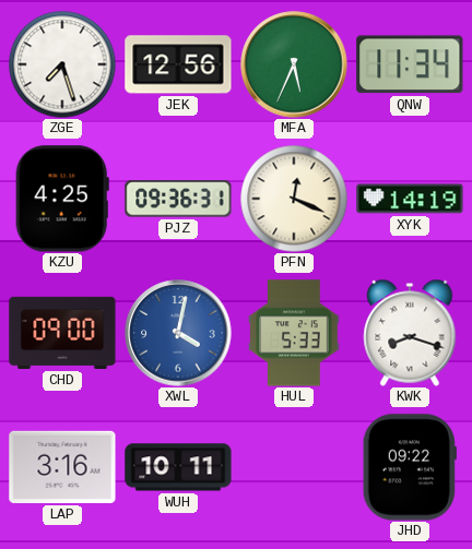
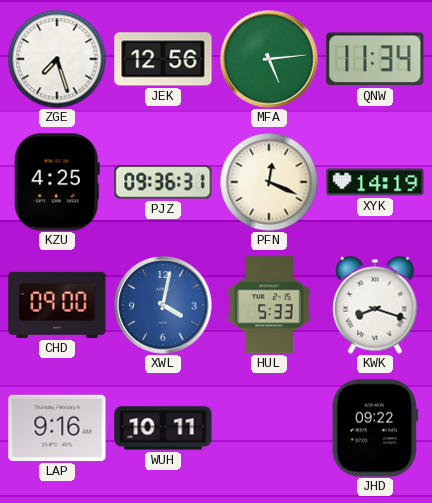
MFA: 5:34 -> 5:14 (269, 59)
LAP: 3:16 -> 9:16 (57, 428)
